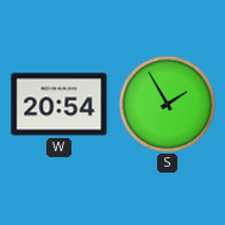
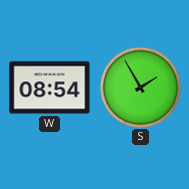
W: 20:54 -> 08:54 (50, 88)
